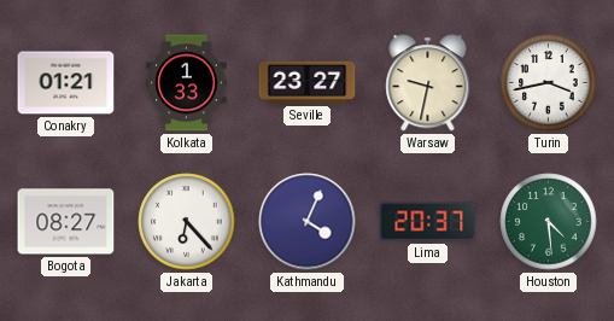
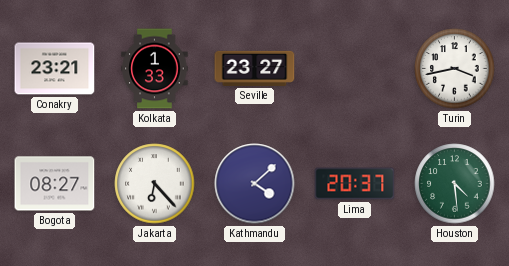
Conakry: 01:21 -> 23:21 (55, 69)
Warsaw: 9:32 -> none (428, 83)
Kathmandu: 4:04 -> 4:08 (255, 184)
